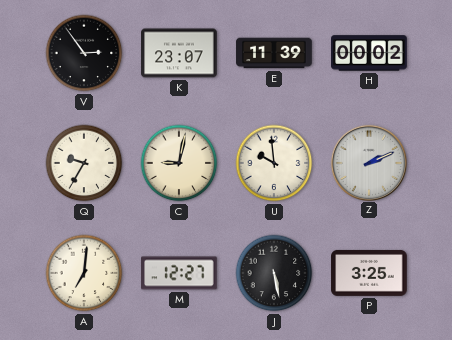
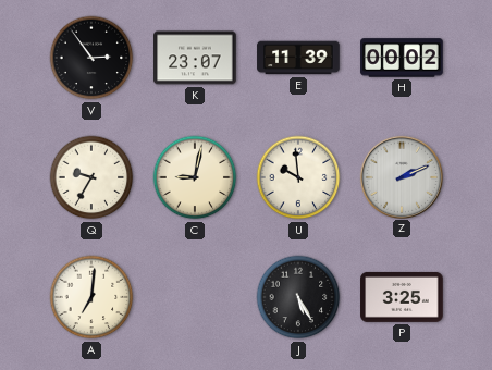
M: 12:27 -> none (179, 273)
J: 5:28 -> 5:25 (298, 297)
